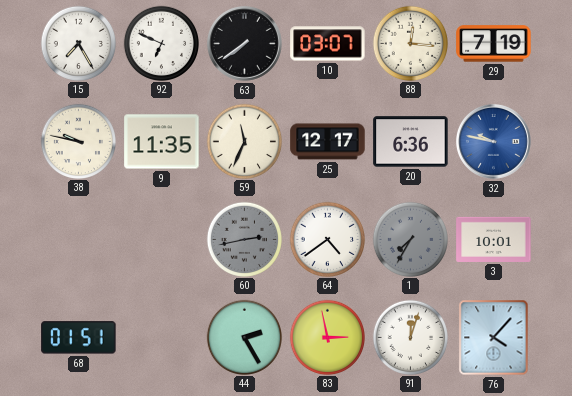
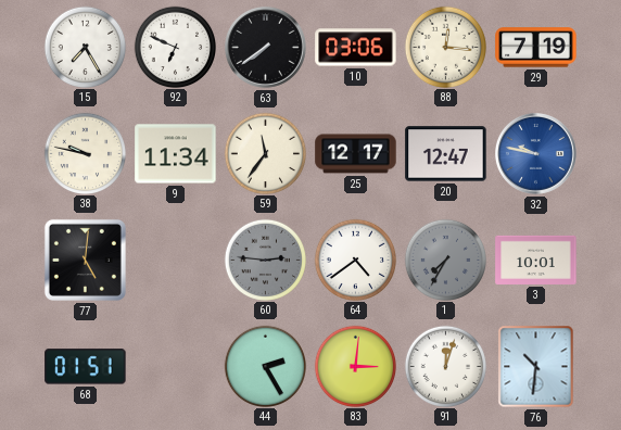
10: 03:07 -> 03:06 (356, 48)
9: 11:35 -> 11:34 (176, 154)
59: 11:34 -> 11:36 (265, 153)
20: 6:36 -> 12:47 (446, 154)
77: none -> 5:01 (85, 260)
60: 2:43 -> 2:46 (265, 260)
83: 2:58 -> 3:01 (355, 366)
76: 4:07 -> 10:31 (536, 367)
